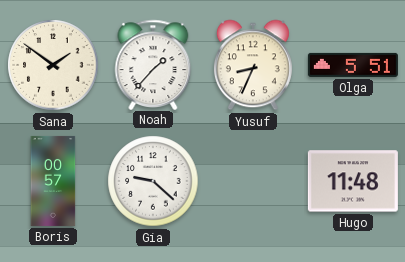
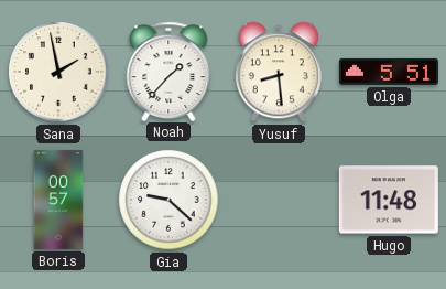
Sana: 1:51 -> 1:58 (58, 72)
Yusuf: 8:34 -> 8:29 (279, 72)
